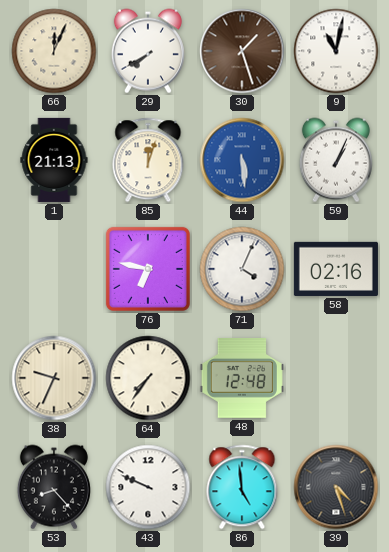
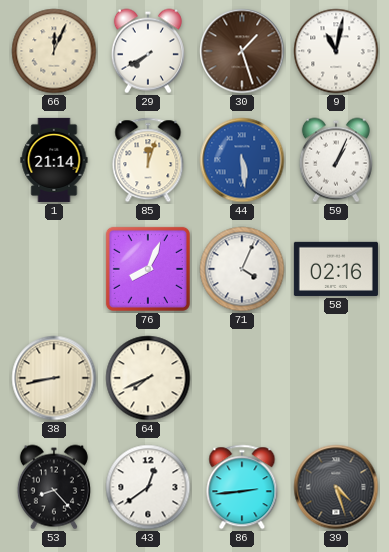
1: 21:13 -> 21:14 (54, 160)
76: 6:47 -> 8:04 (148, 269)
38: 9:34 -> 8:43 (54, 378)
64: 7:36 -> 7:41 (148, 378)
48: 12:48 -> none (242, 379)
43: 9:49 -> 12:39 (148, 487)
86: 4:59 -> 2:44 (242, 487)
